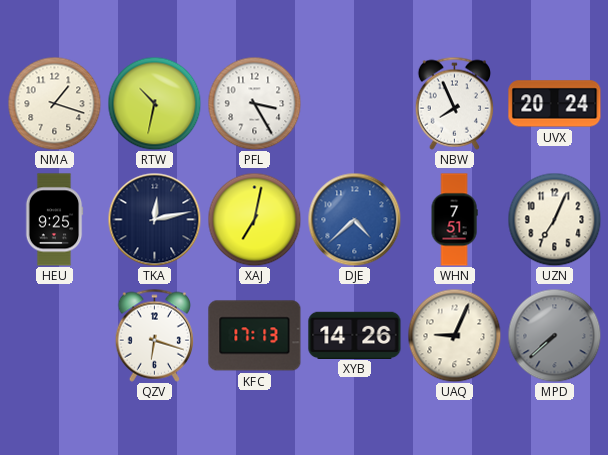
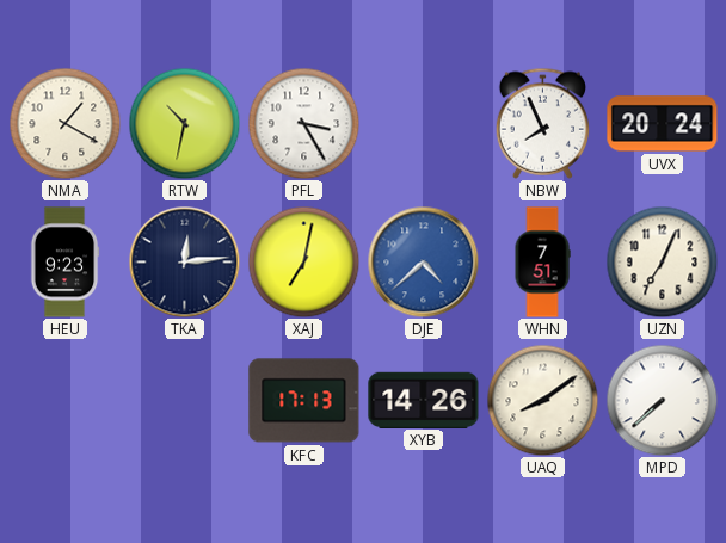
NMA: 1:18 -> 1:20 (64, 123)
HEU: 9:25 -> 9:23 (64, 263)
TKA: 12:13 -> 12:14 (184, 261)
QZV: 6:18 -> none (154, 335)
UAQ: 9:04 -> 8:09 (542, 400)
MPD dial: grey -> white (662, 400)
